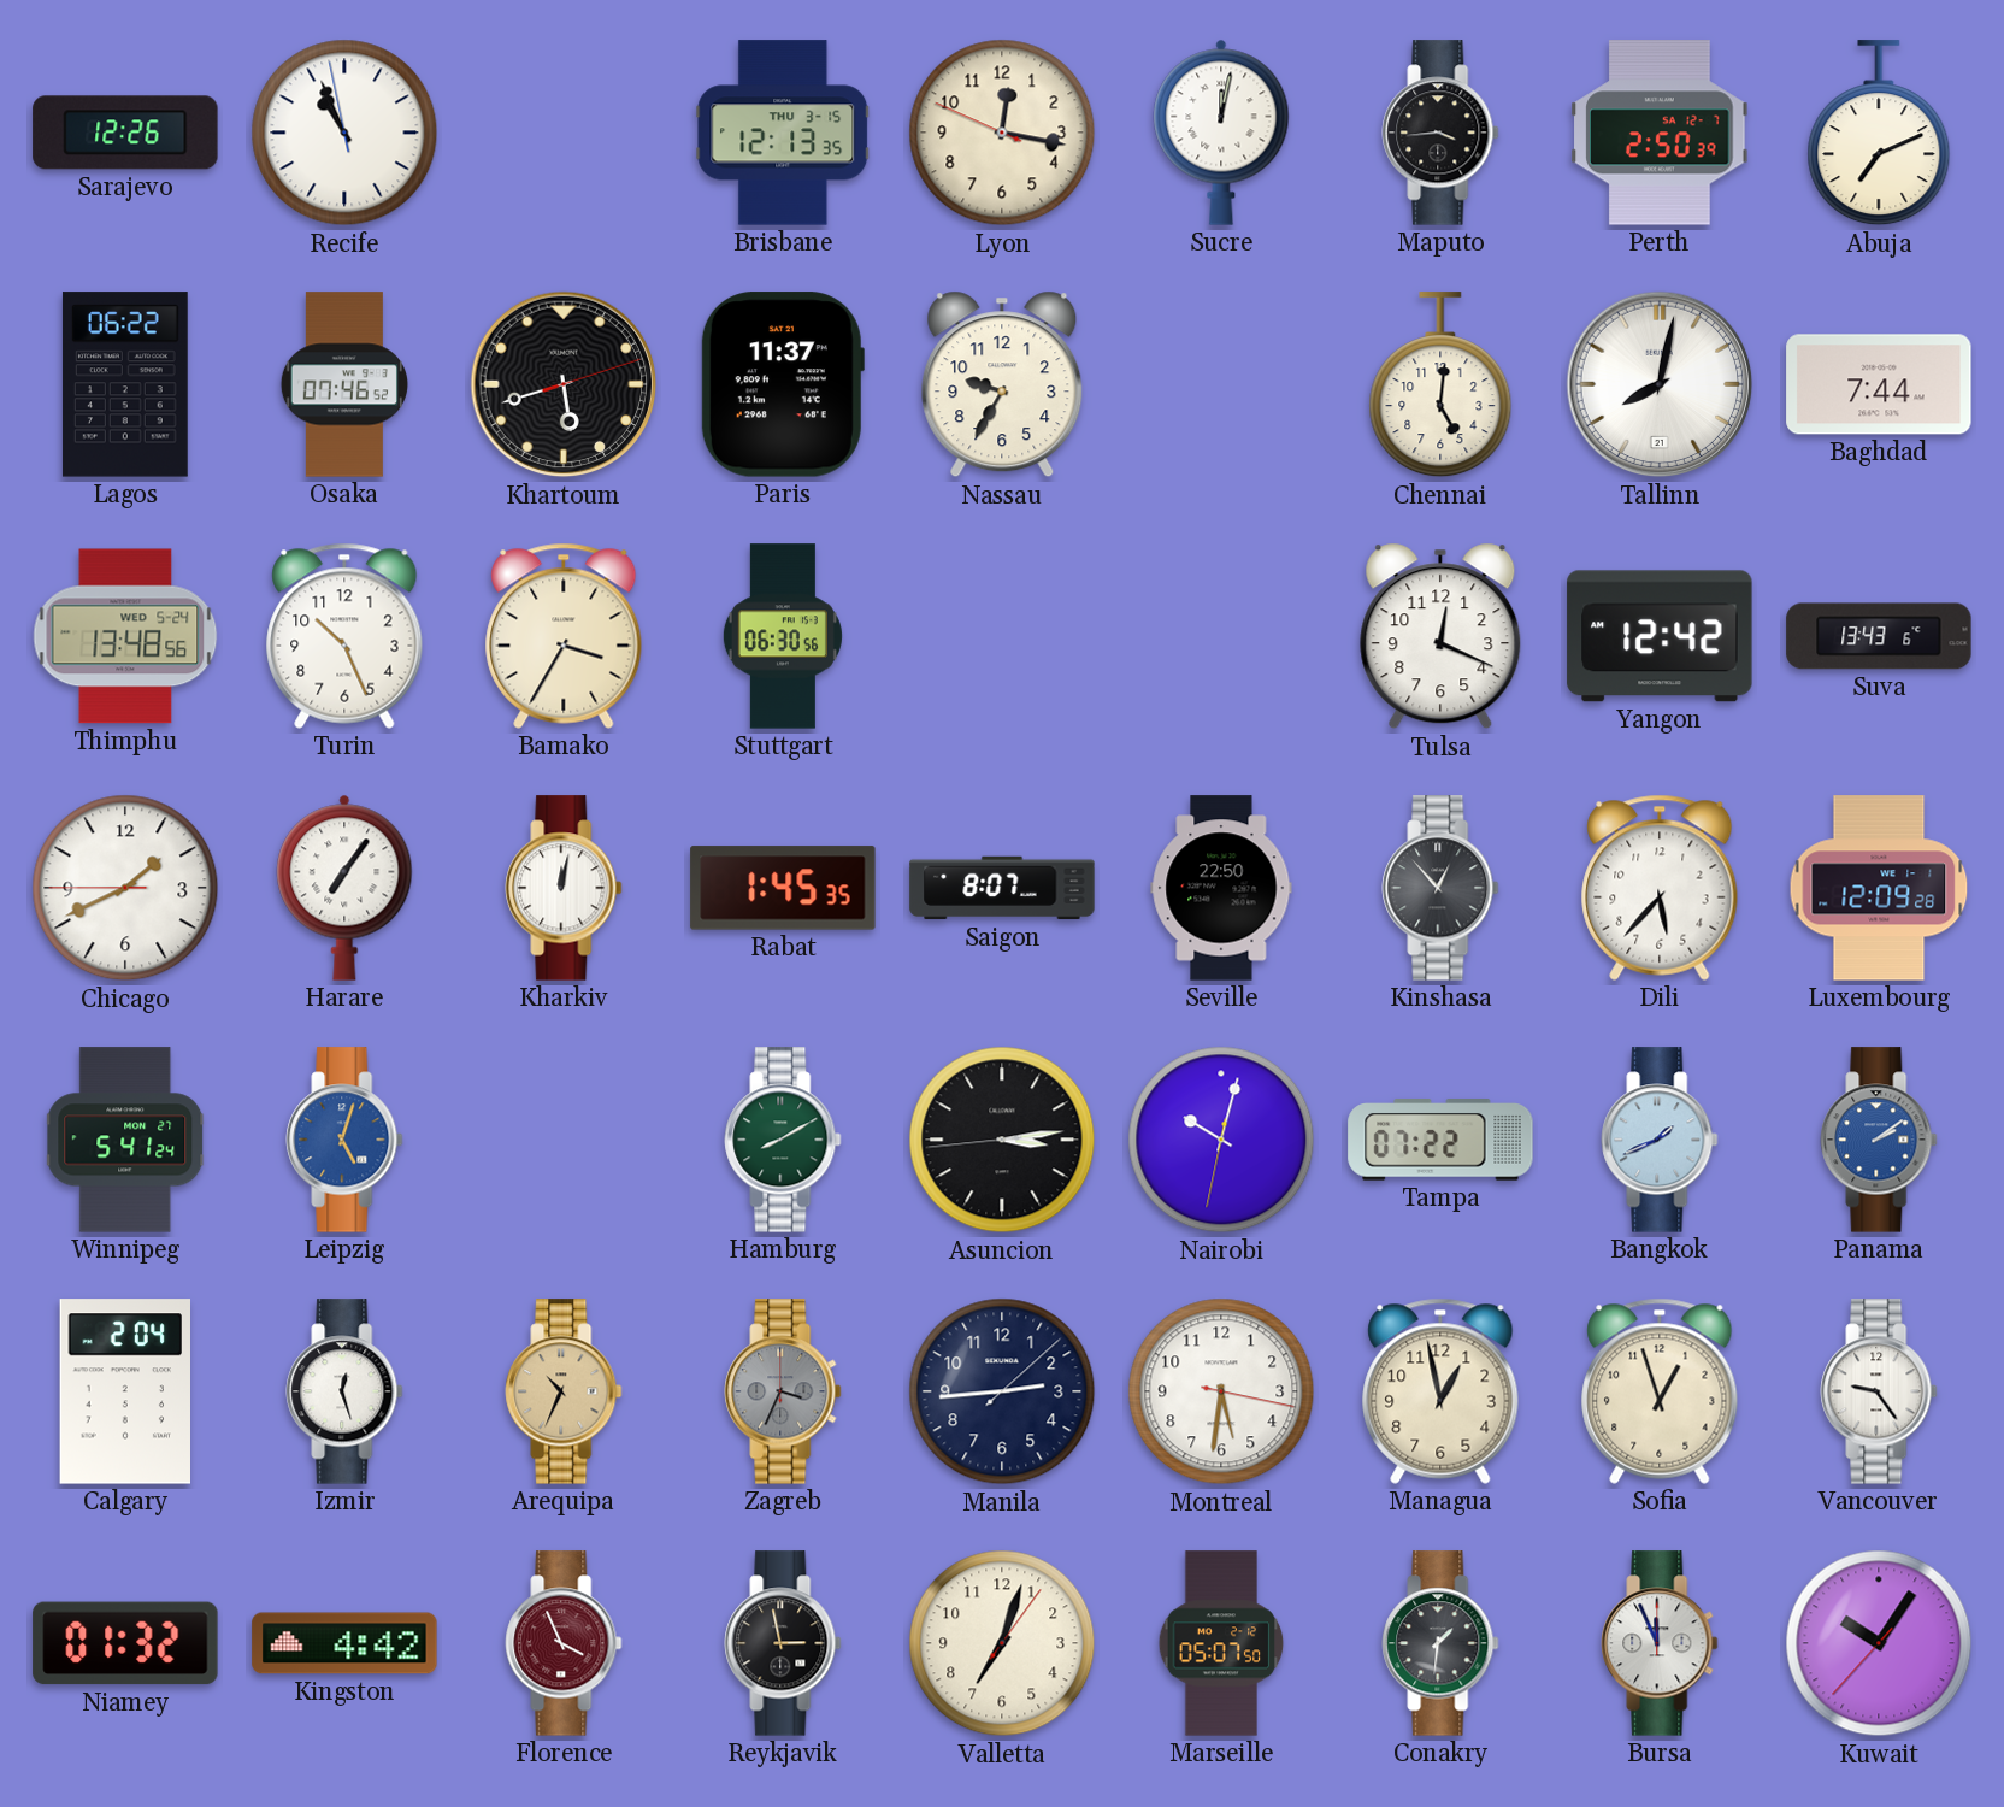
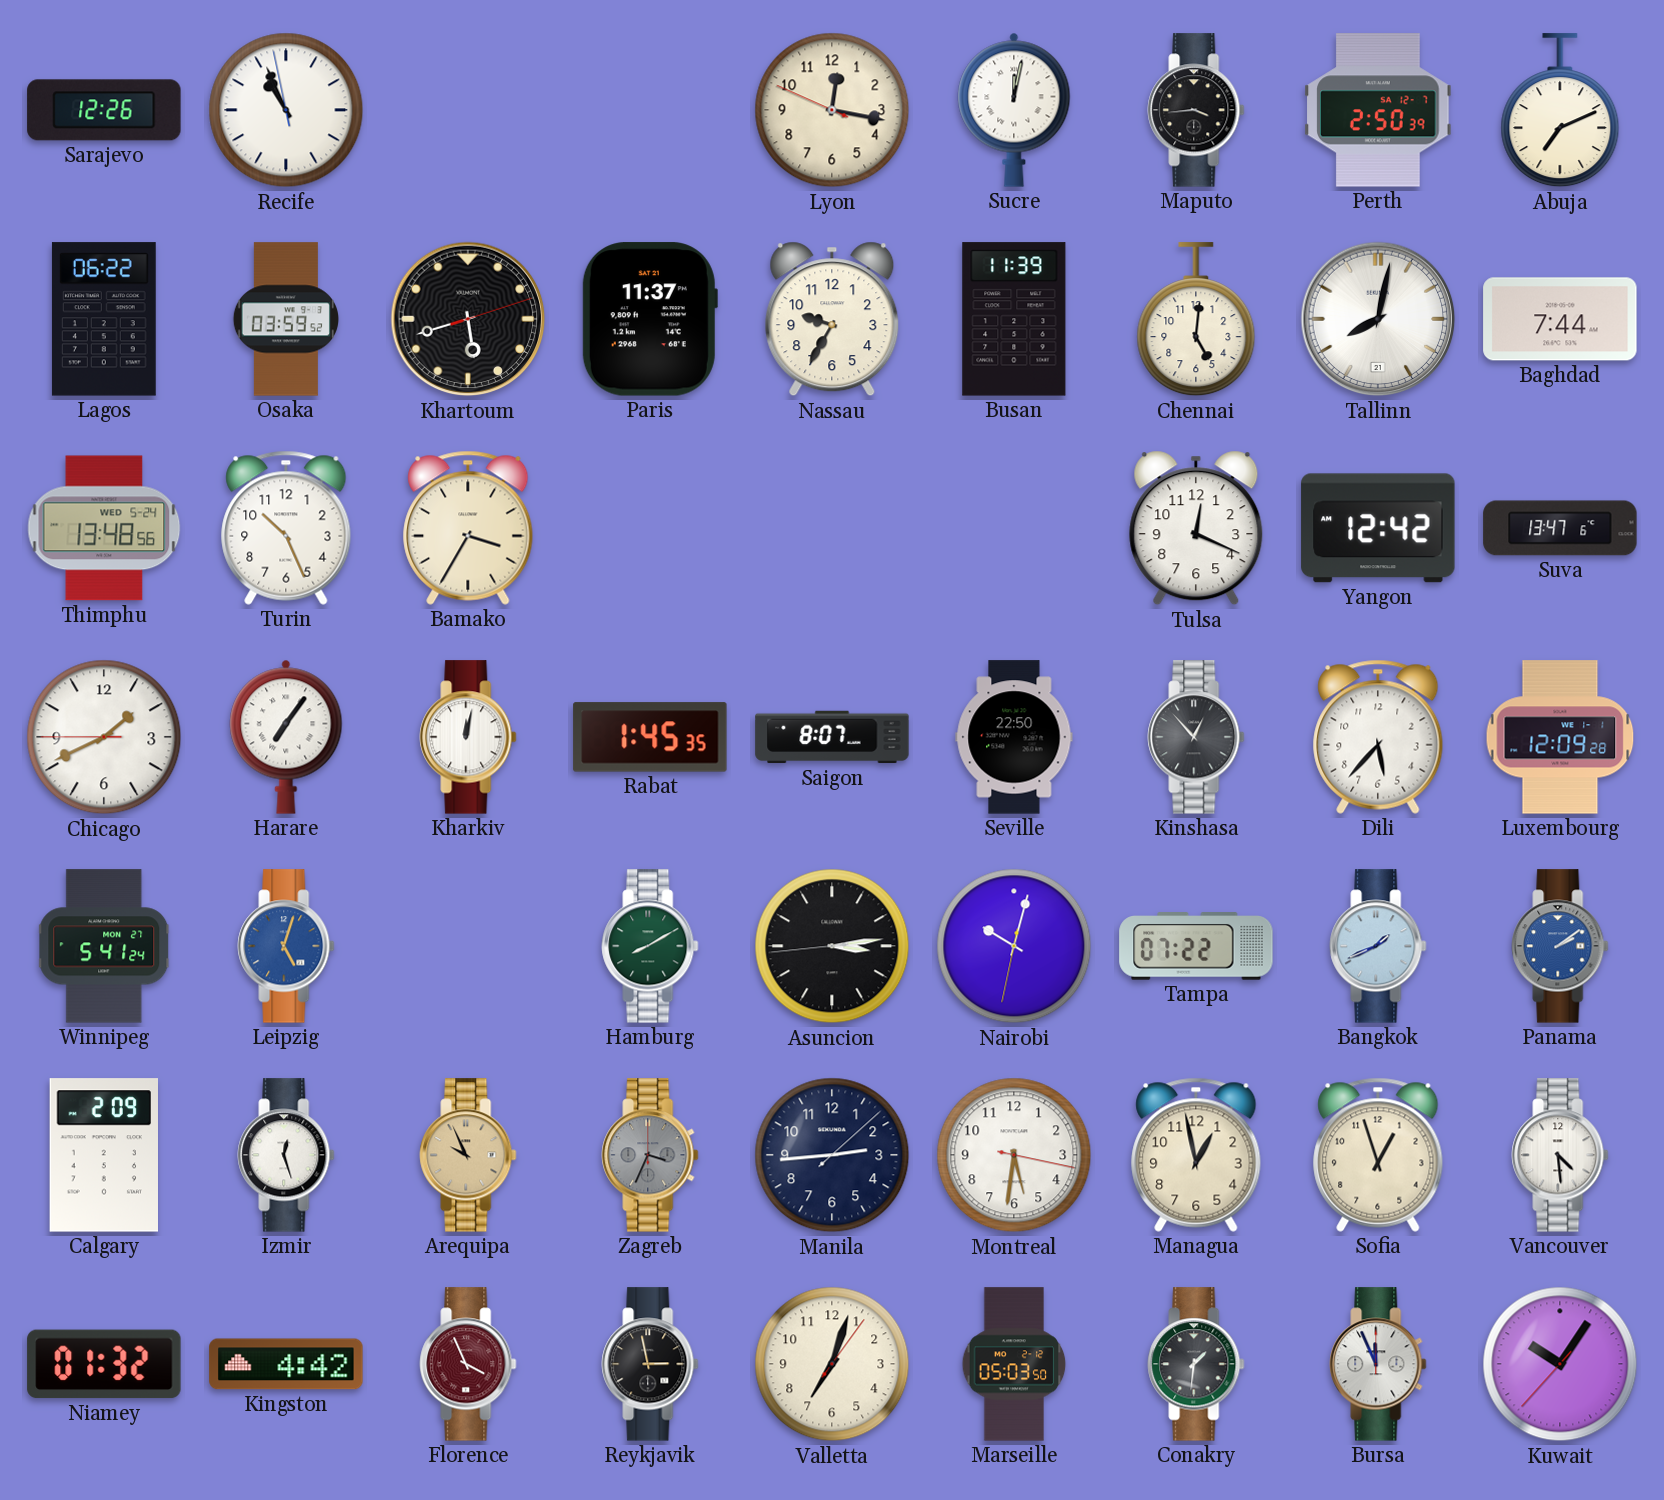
Brisbane: 12:13 -> none (783, 133)
Osaka: 07:46 -> 03:59 (285, 319)
Busan: none -> 11:39 (1014, 319)
Stuttgart: 06:30 -> none (783, 636)
Suva: 13:43 -> 13:47 (1560, 528)
Calgary: 2:04 -> 2:09 (103, 1155)
Arequipa: 10:34 -> 9:56 (468, 1155)
Vancouver: 9:24 -> 4:29 (1560, 1155)
Marseille: 05:07 -> 05:03 (1014, 1364)
